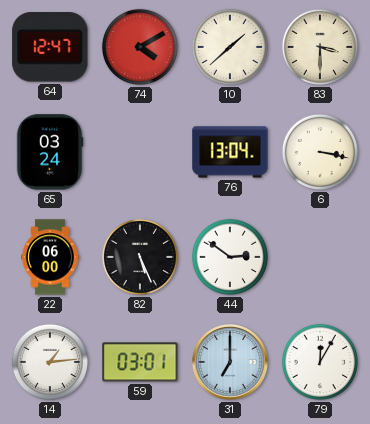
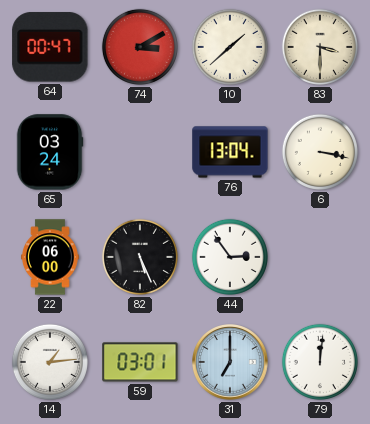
64: 12:47 -> 00:47 (50, 47)
74: 4:10 -> 3:10 (140, 47)
44: 2:51 -> 2:54 (230, 257)
79: 12:05 -> 12:01 (320, 362)
